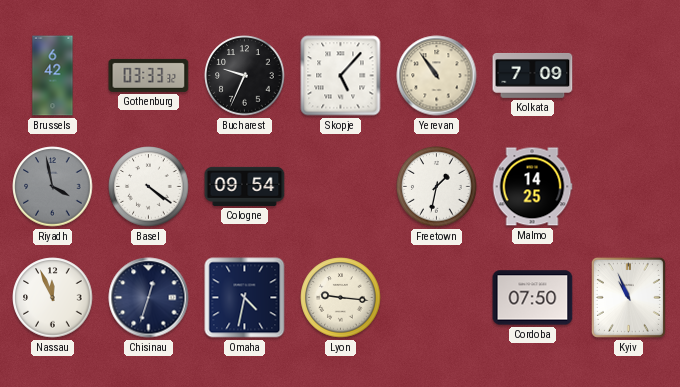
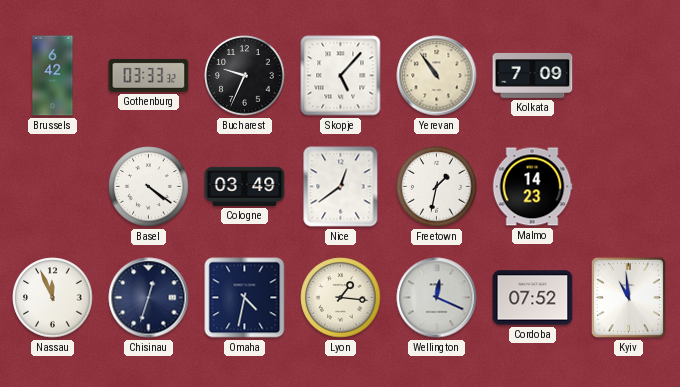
Riyadh: 3:58 -> none (53, 187)
Cologne: 09:54 -> 03:49 (245, 186)
Nice: none -> 12:39 (341, 187)
Malmo: 14:25 -> 14:23 (532, 187)
Lyon: 9:16 -> 1:16 (341, 298)
Wellington: none -> 12:19 (437, 298)
Cordoba: 07:50 -> 07:52 (533, 298)
Kyiv: 10:56 -> 10:59 (628, 297)
